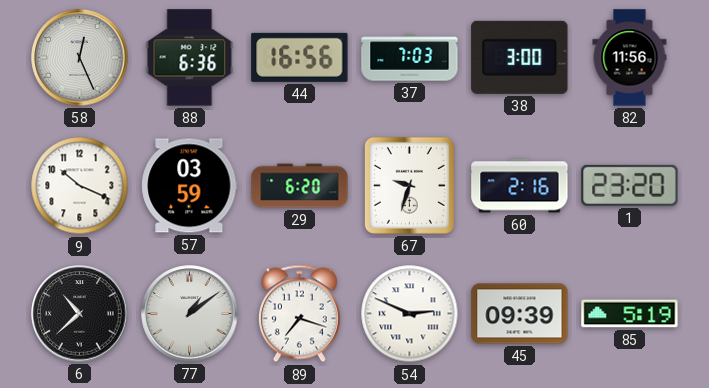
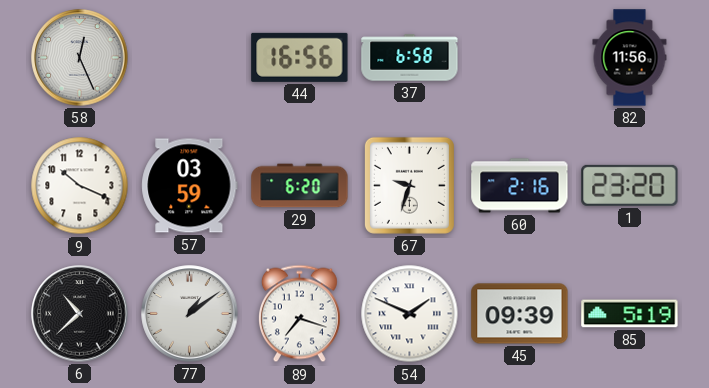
88: 6:36 -> none (190, 58)
37: 7:03 -> 6:58 (410, 58)
38: 3:00 -> none (520, 57)
54: 2:49 -> 1:49 (410, 314)
